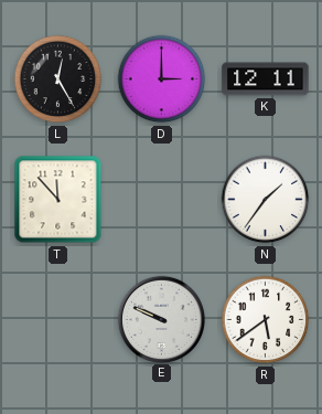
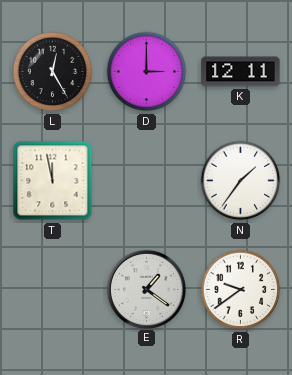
T: 11:53 -> 11:58 (53, 181)
E: 9:49 -> 1:21 (146, 289)
R: 5:39 -> 9:39 (241, 290)
